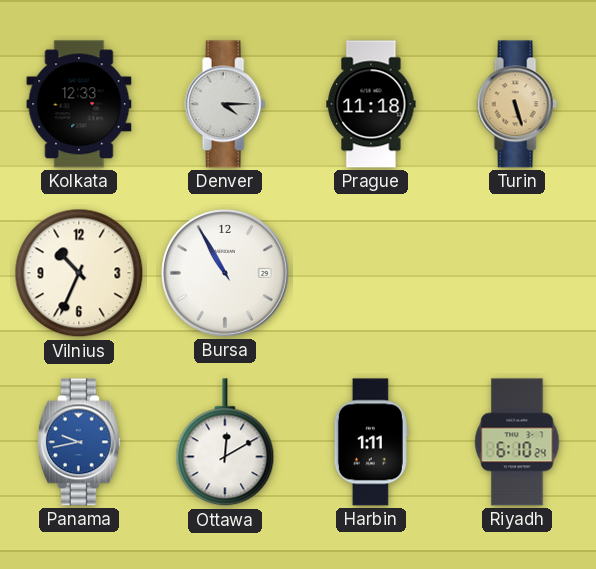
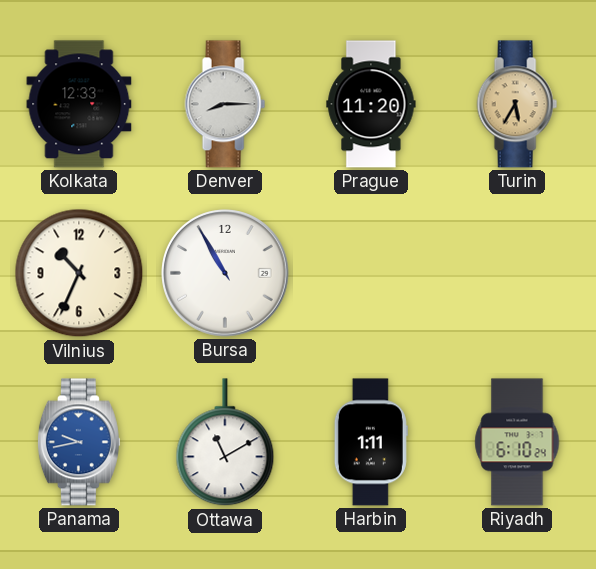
Denver: 4:15 -> 8:15 (225, 104)
Prague: 11:18 -> 11:20 (371, 104)
Turin: 5:27 -> 5:35 (517, 104)
Ottawa: 12:10 -> 11:10 (225, 443)
